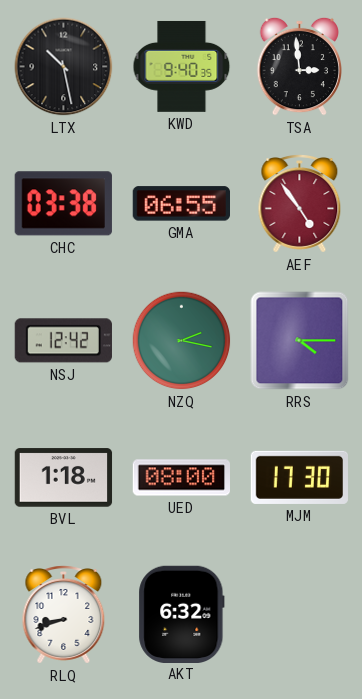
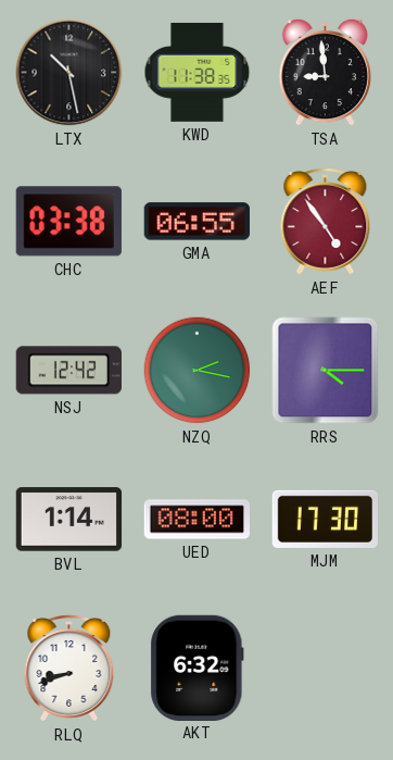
KWD: 9:40 -> 11:38 (198, 72)
TSA: 2:59 -> 8:59 (325, 72)
BVL: 1:18 -> 1:14 (69, 520)
